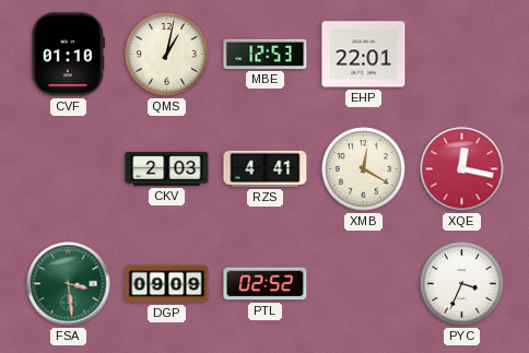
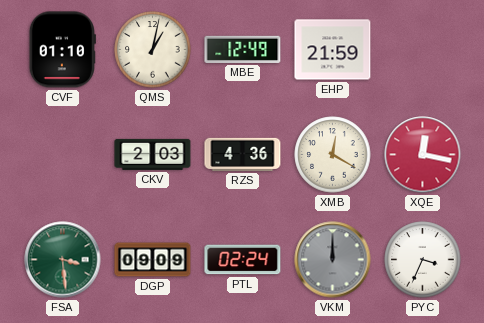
MBE: 12:53 -> 12:49 (243, 49)
EHP: 22:01 -> 21:59 (333, 50)
RZS: 4:41 -> 4:36 (243, 154)
PTL: 02:52 -> 02:24 (243, 260)
VKM: none -> 12:00 (333, 260)
